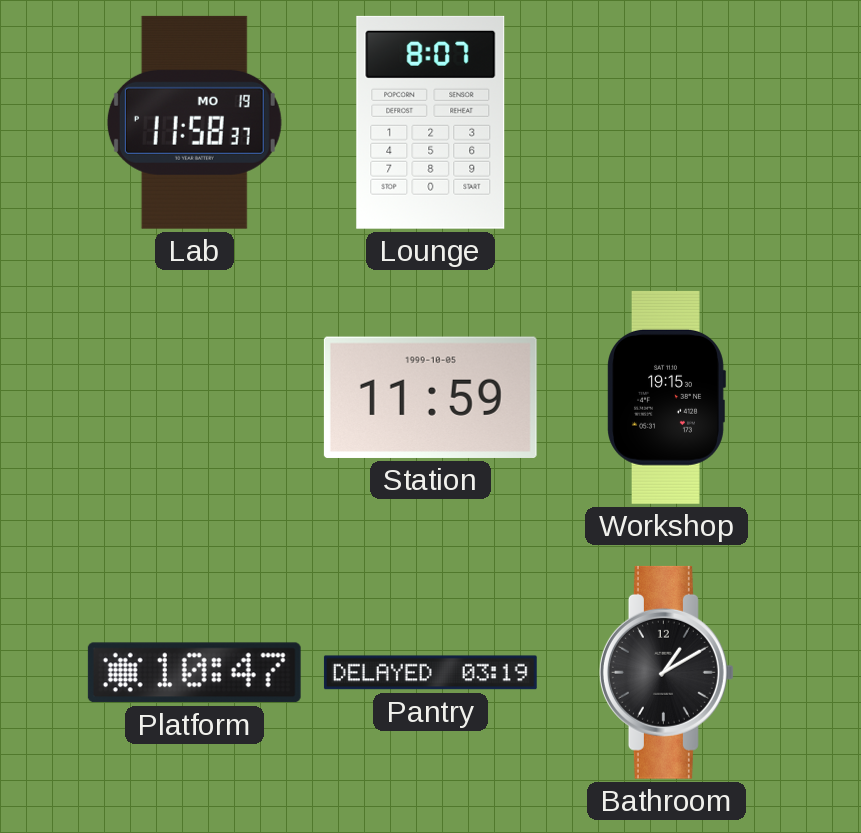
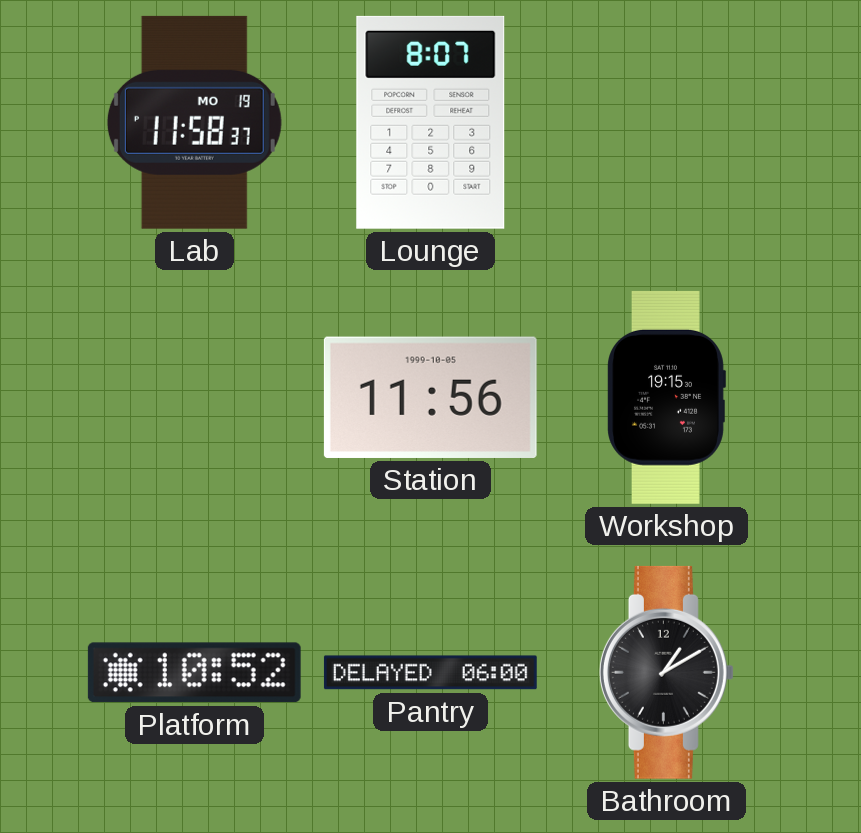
Station: 11:59 -> 11:56 (430, 397)
Platform: 10:47 -> 10:52 (194, 673)
Pantry: 03:19 -> 06:00 (430, 673)
